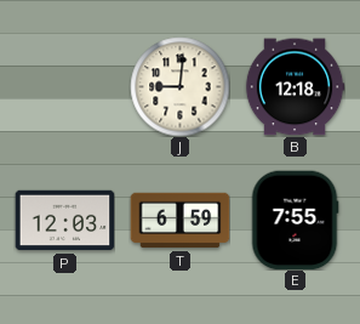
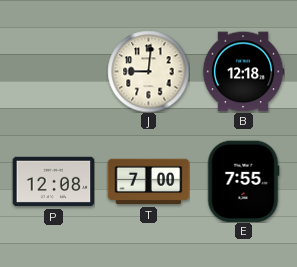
P: 12:03 -> 12:08 (53, 182)
T: 6:59 -> 7:00 (148, 182)
